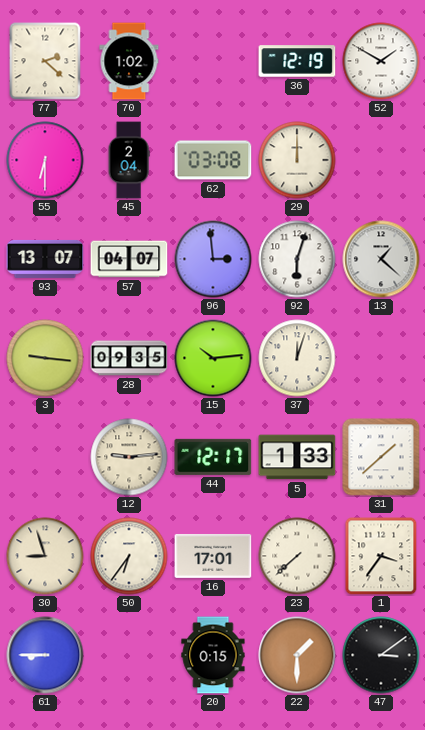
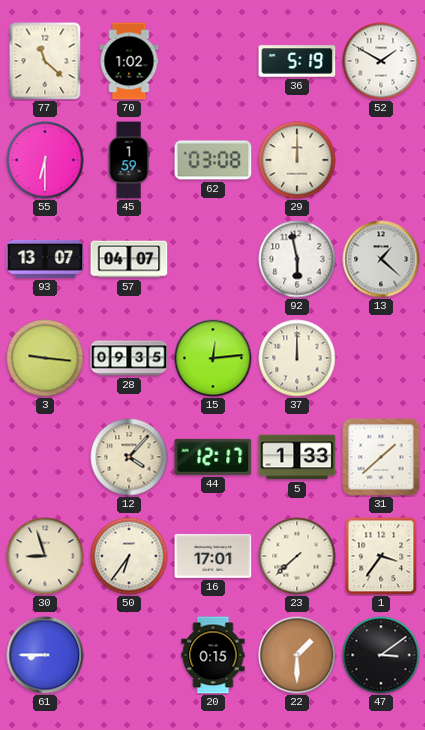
77: 2:22 -> 11:22 (45, 61)
36: 12:19 -> 5:19 (297, 61)
45: 2:04 -> 1:59 (129, 160)
96: 2:59 -> none (213, 259)
92: 6:03 -> 5:58 (297, 259)
15: 10:14 -> 12:14 (213, 358)
37: 12:03 -> 12:00 (297, 358)
12: 9:14 -> 4:07 (129, 457)
